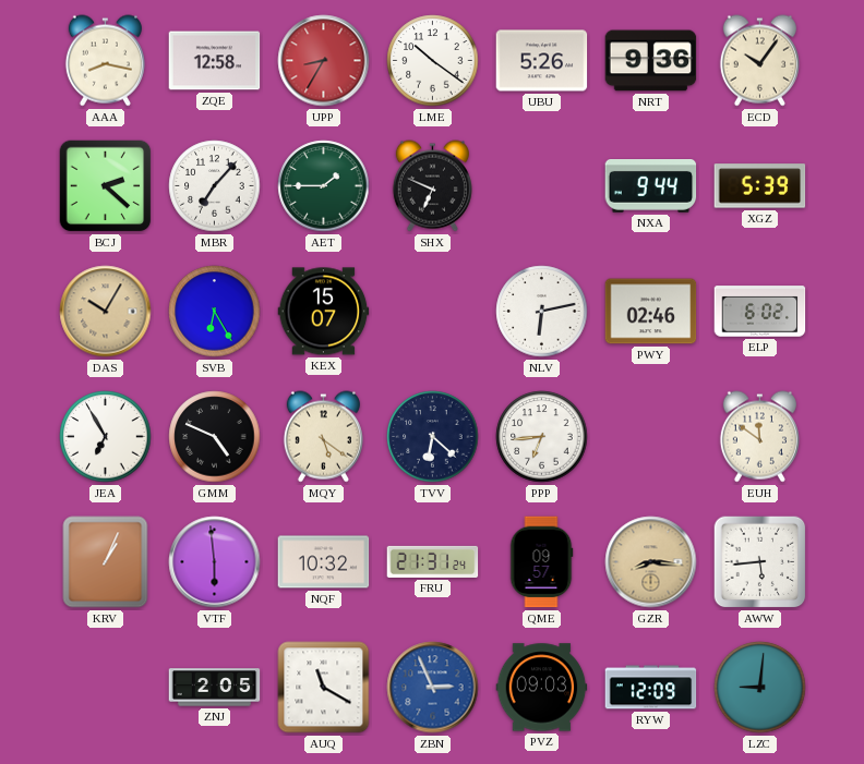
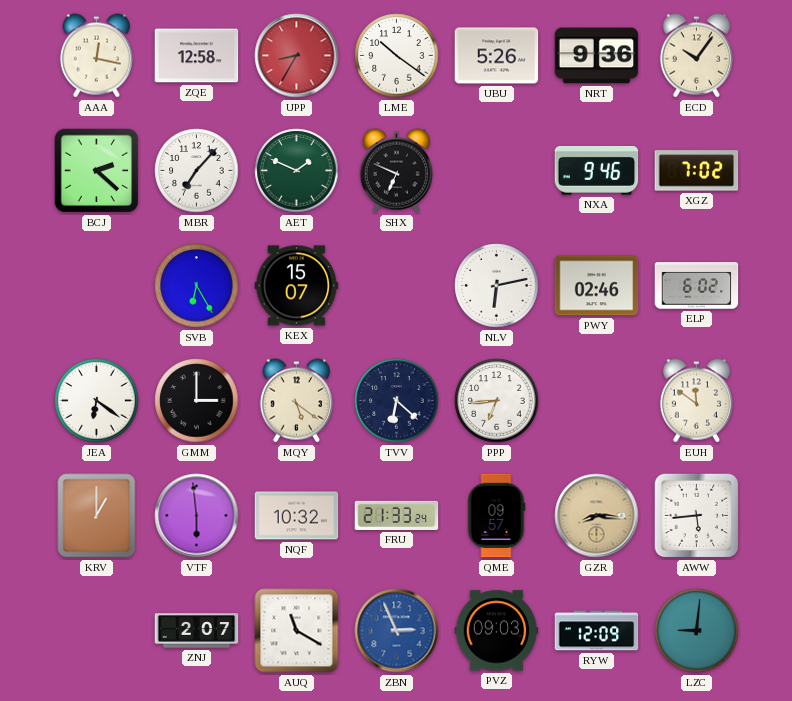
AAA: 8:17 -> 12:17 (96, 56)
AET: 1:45 -> 1:49 (297, 171)
NXA: 9:44 -> 9:46 (597, 171)
XGZ: 5:39 -> 7:02 (697, 171)
DAS: 10:05 -> none (106, 312)
JEA: 6:55 -> 6:21 (97, 401)
GMM: 4:49 -> 3:00 (197, 401)
KRV: 1:04 -> 1:00 (97, 516)
FRU: 21:31 -> 21:33 (397, 515)
ZNJ: 2:05 -> 2:07 (197, 631)
